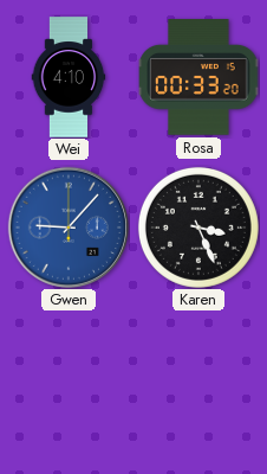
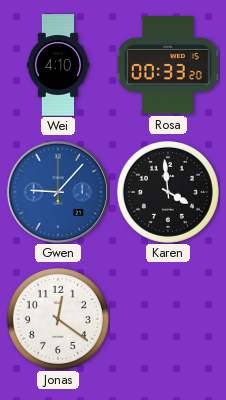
Karen: 3:26 -> 3:59 (168, 192)
Jonas: none -> 12:21 (58, 319)
